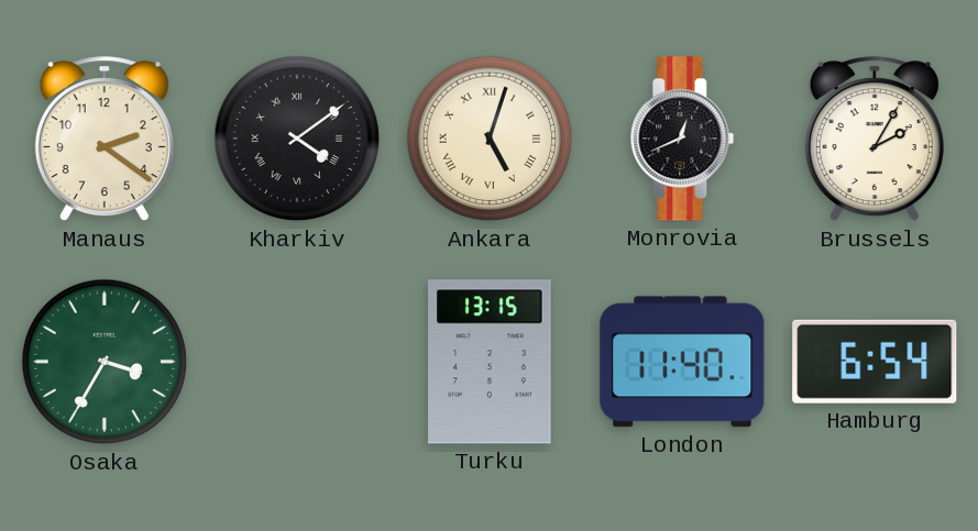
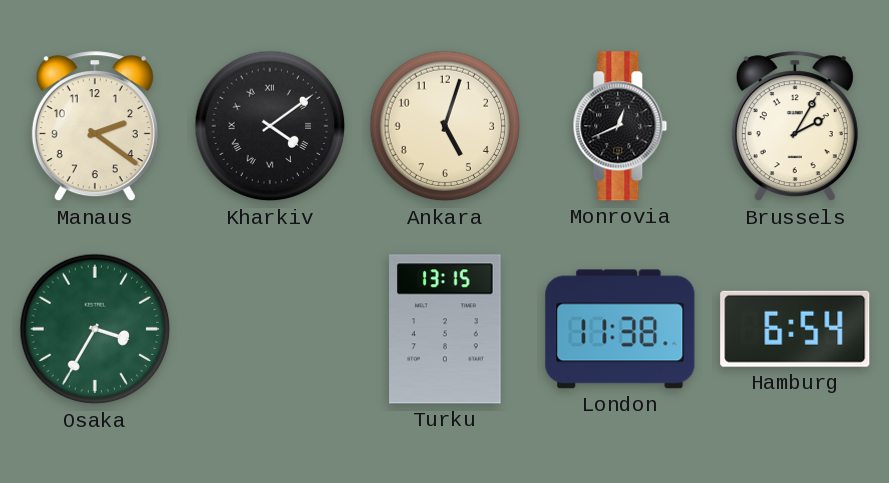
Ankara numerals: Roman -> Arabic (445, 126)
London: 11:40 -> 11:38 (620, 329)
